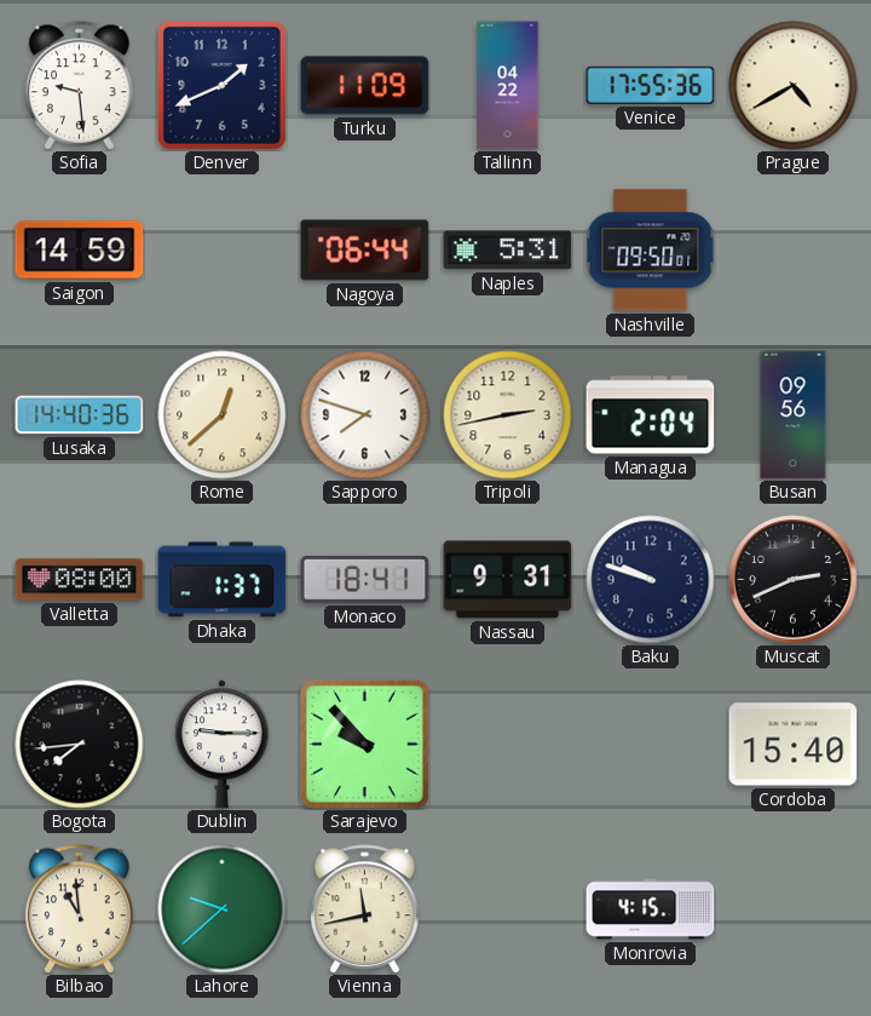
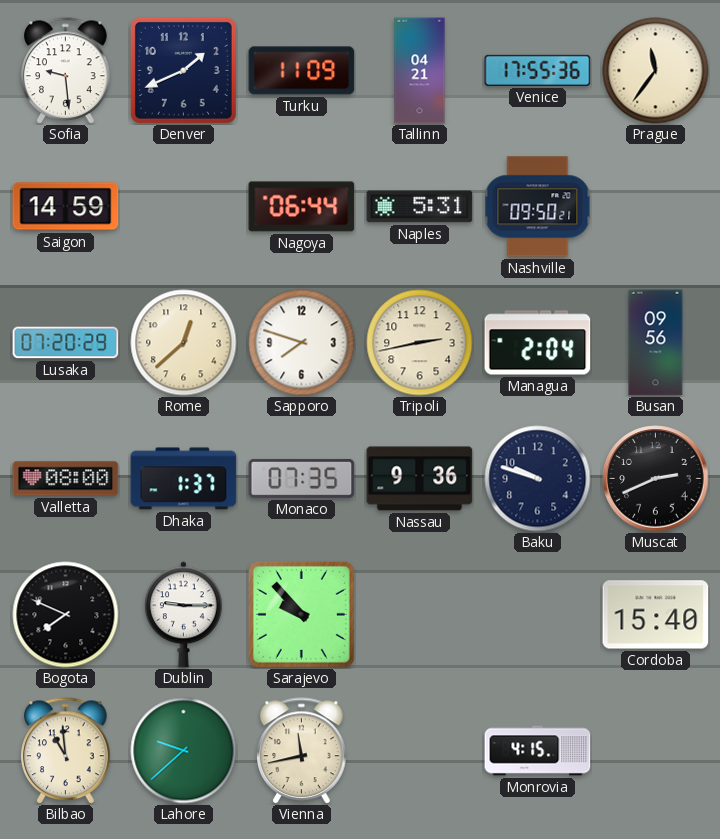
Tallinn: 04:22 -> 04:21 (420, 71)
Prague: 4:40 -> 11:36 (656, 71)
Nashville: 09:50:01 -> 09:50:21 (538, 207)
Lusaka: 14:40 -> 07:20 (66, 343)
Monaco: 18:41 -> 07:35 (302, 478)
Nassau: 9:31 -> 9:36 (420, 479)
Bogota: 7:44 -> 7:49 (66, 615)
